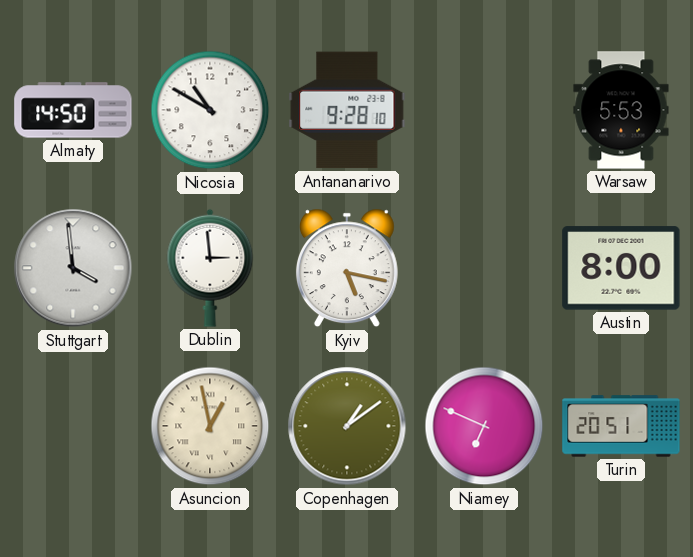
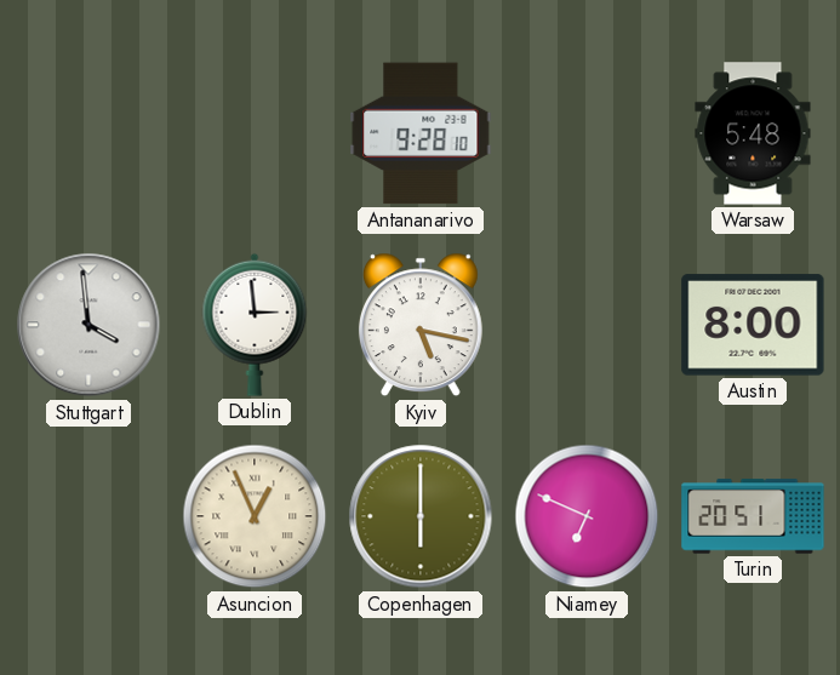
Almaty: 14:50 -> none (73, 110)
Nicosia: 10:50 -> none (210, 110)
Warsaw: 5:53 -> 5:48 (753, 133)
Asuncion: 12:58 -> 12:56 (255, 516)
Copenhagen: 1:09 -> 6:00 (421, 516)
